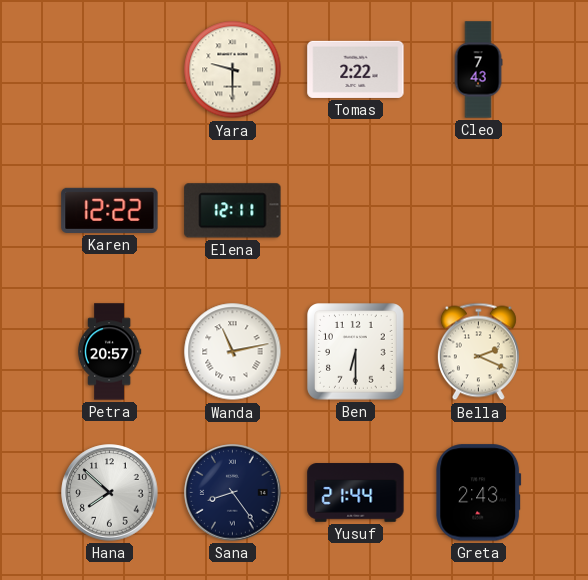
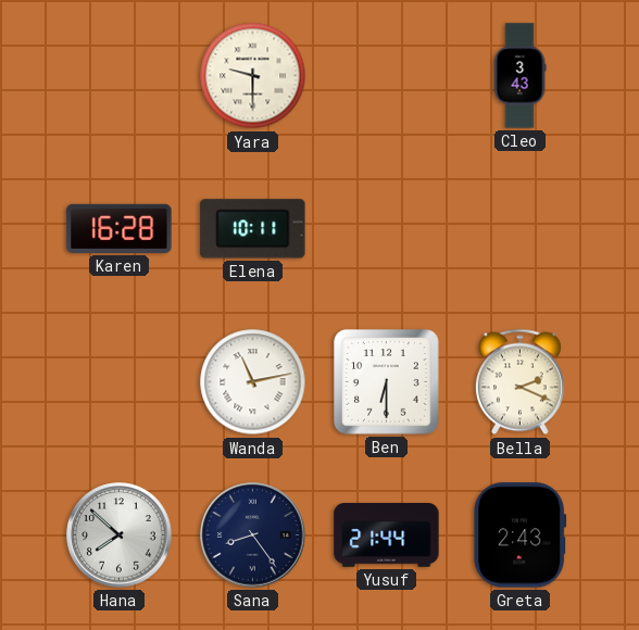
Tomas: 2:22 -> none (356, 69)
Cleo: 7:43 -> 3:43 (519, 76)
Karen: 12:22 -> 16:28 (120, 228)
Elena: 12:11 -> 10:11 (253, 229)
Petra: 20:57 -> none (109, 352)
